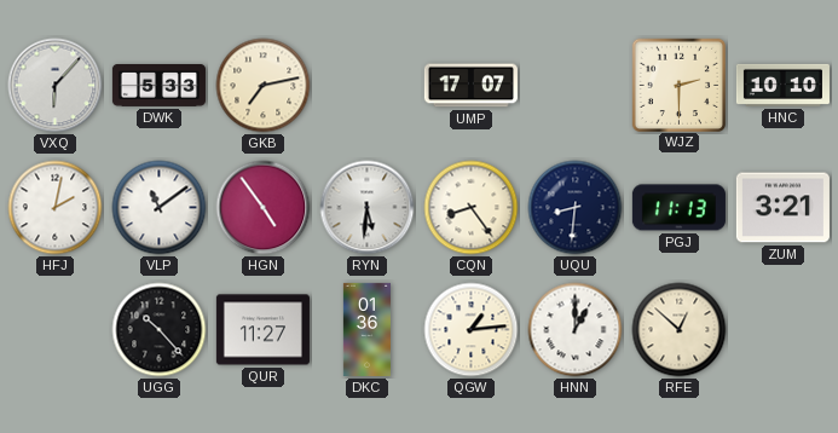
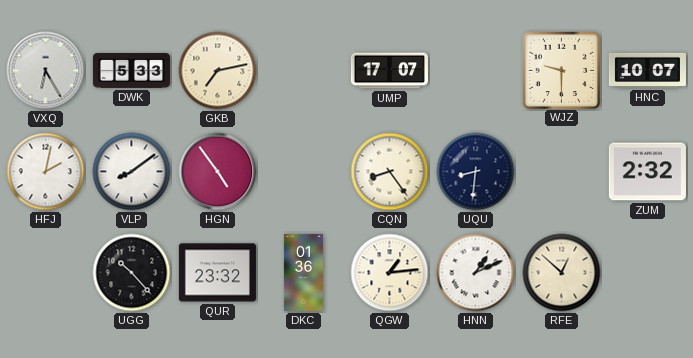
VXQ: 6:07 -> 6:25 (46, 71)
WJZ: 2:30 -> 9:30 (561, 70)
HNC: 10:10 -> 10:07 (647, 70)
VLP: 11:09 -> 8:09 (132, 172)
RYN: 5:31 -> none (368, 208)
PGJ: 11:13 -> none (678, 208)
ZUM: 3:21 -> 2:32 (647, 172)
QUR: 11:27 -> 23:32 (217, 273)
HNN: 1:00 -> 1:11 (476, 273)
